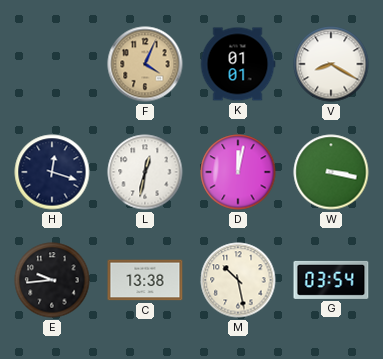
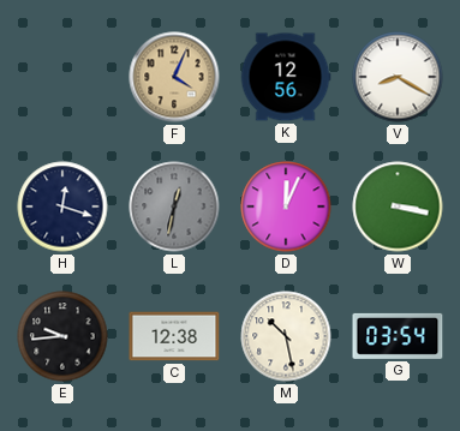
K: 01:01 -> 12:56 (286, 77)
L dial: white -> grey (174, 206)
D: 12:02 -> 12:04 (286, 206)
C: 13:38 -> 12:38 (174, 336)
